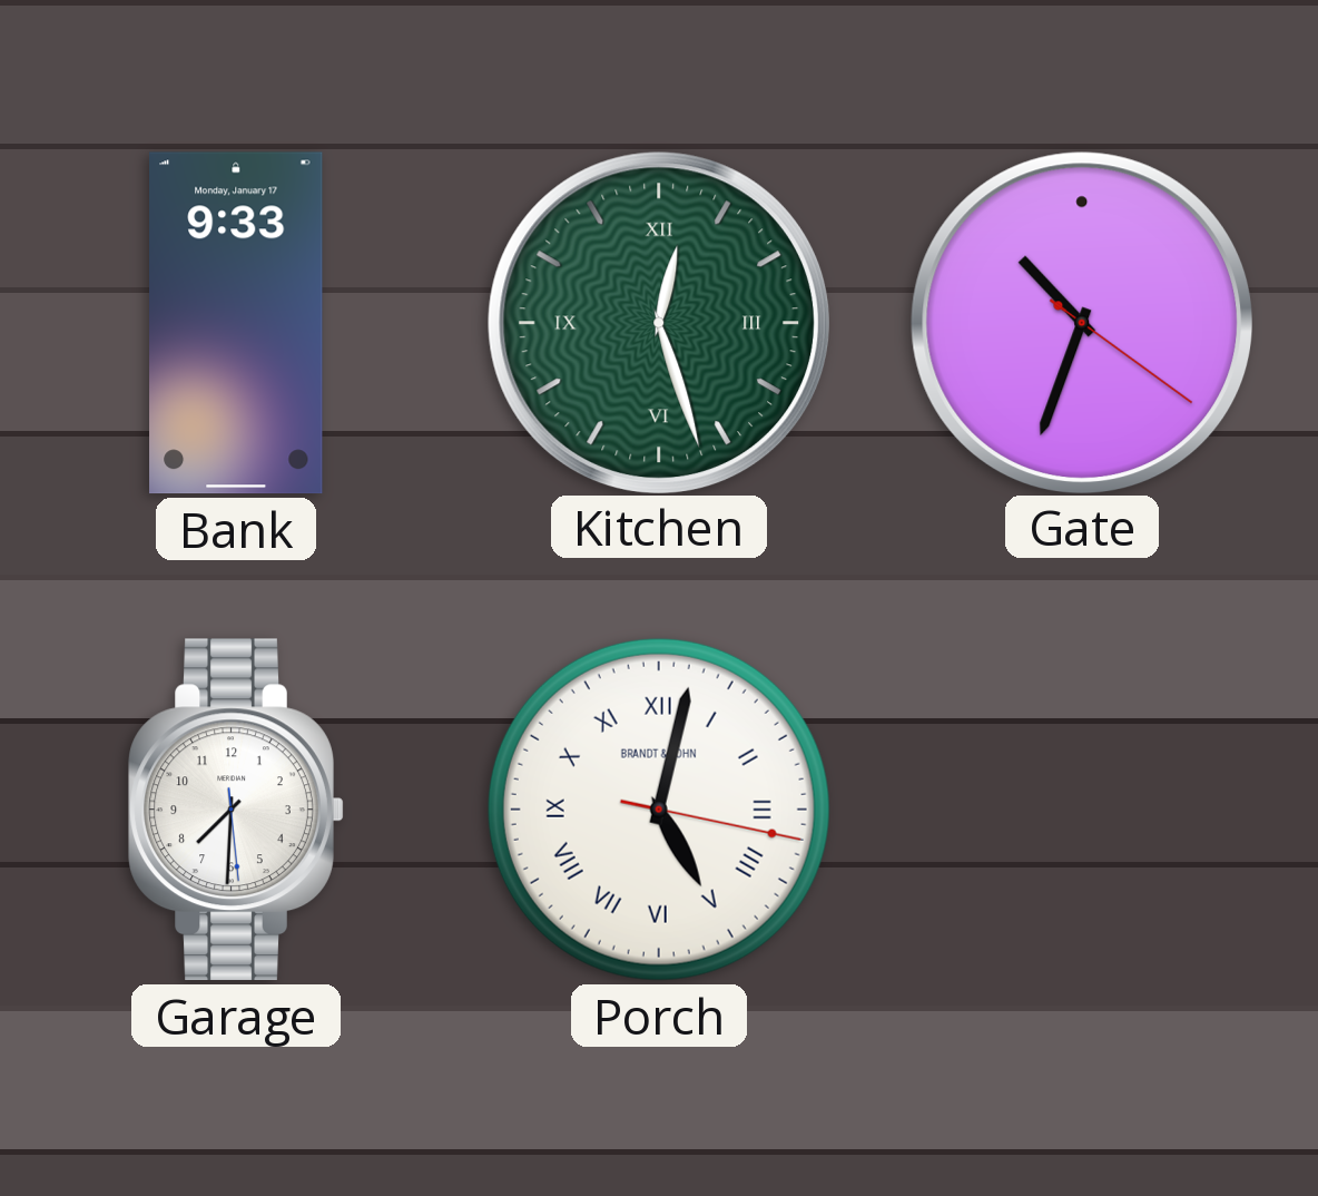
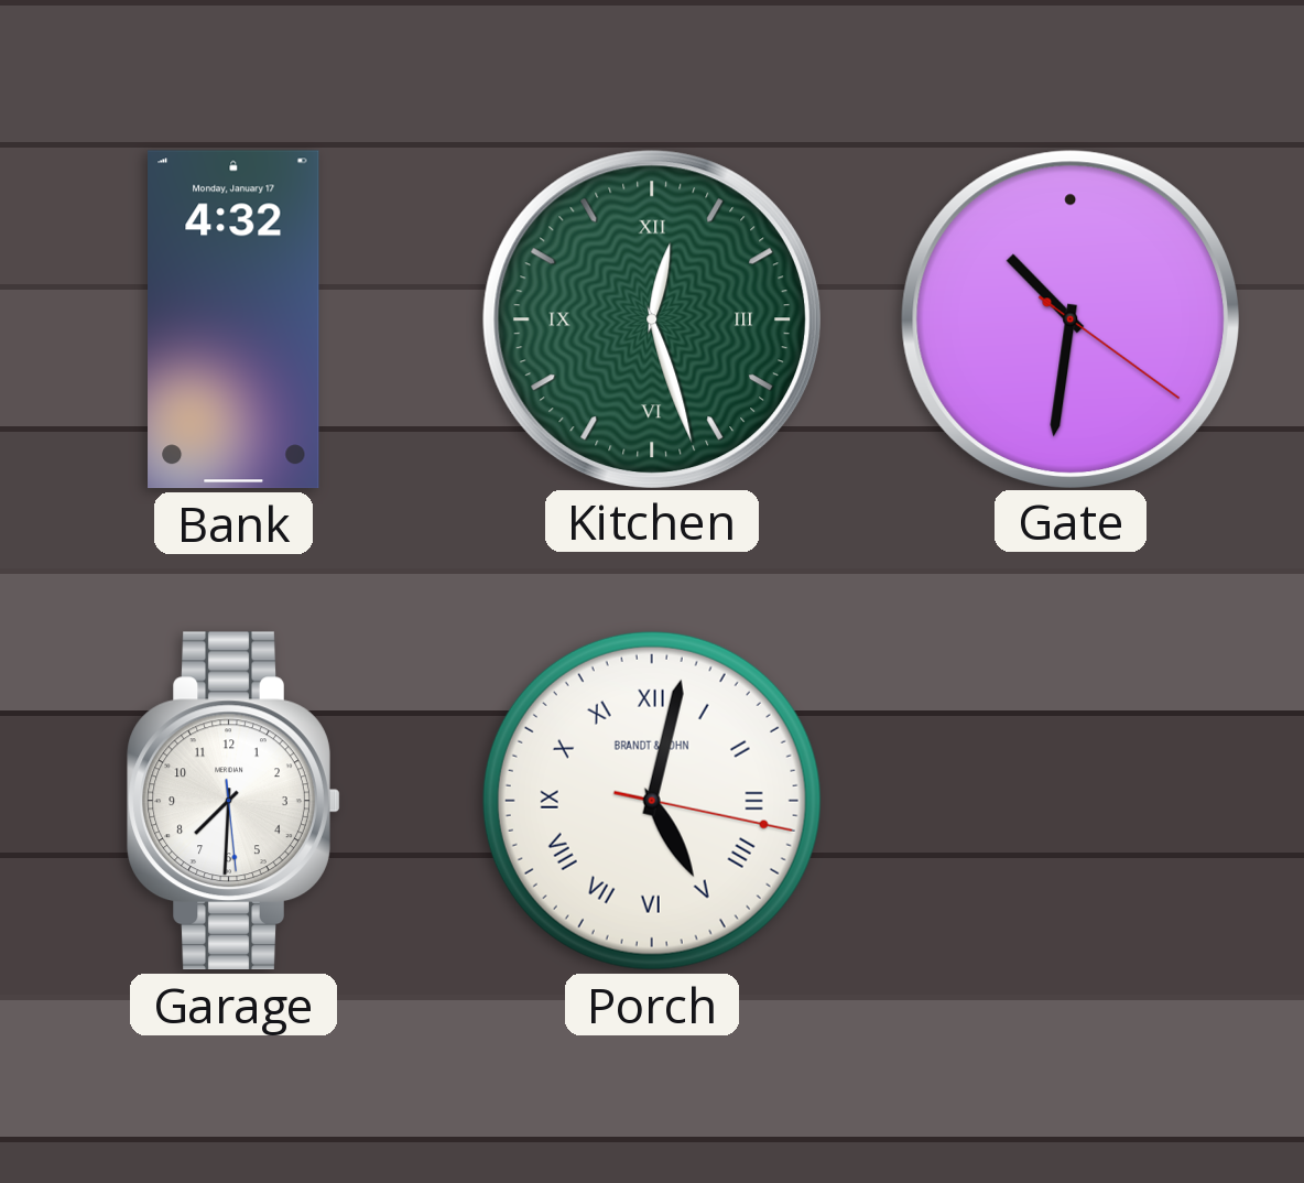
Bank: 9:33 -> 4:32 (233, 319)
Gate: 10:33 -> 10:31 (1069, 318)
